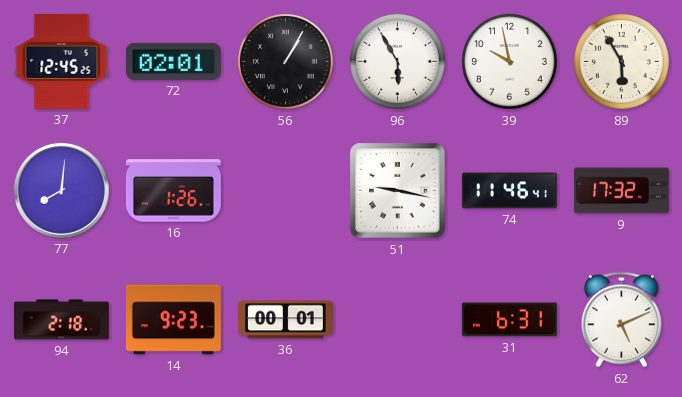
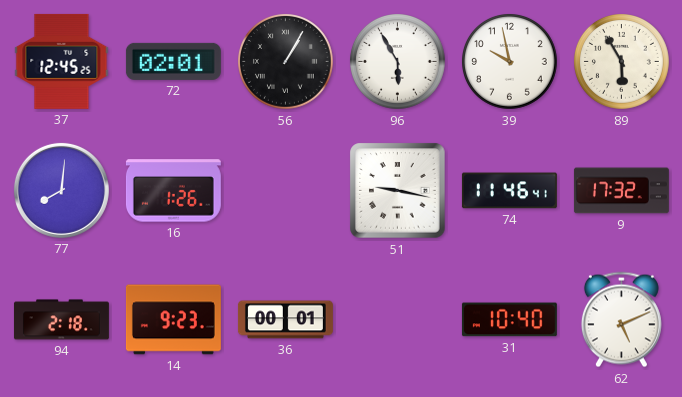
31: 6:31 -> 10:40 (509, 320)
